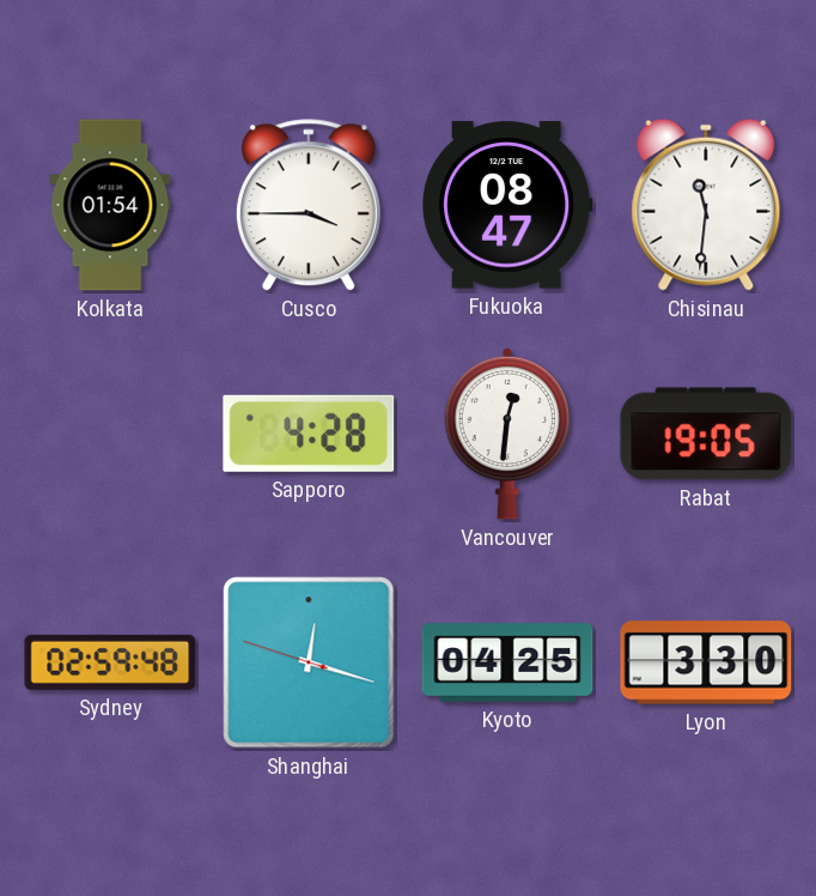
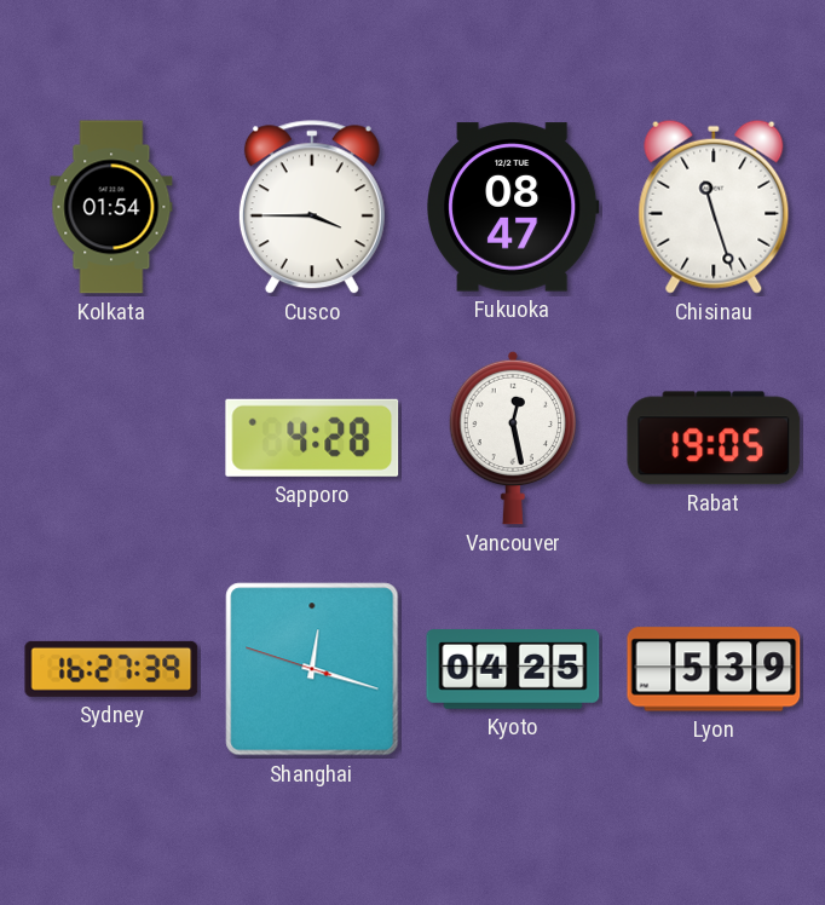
Chisinau: 11:31 -> 11:27 (714, 207)
Vancouver: 12:31 -> 12:28 (513, 438)
Sydney: 02:59 -> 16:27 (111, 669)
Lyon: 3:30 -> 5:39 (714, 669)
